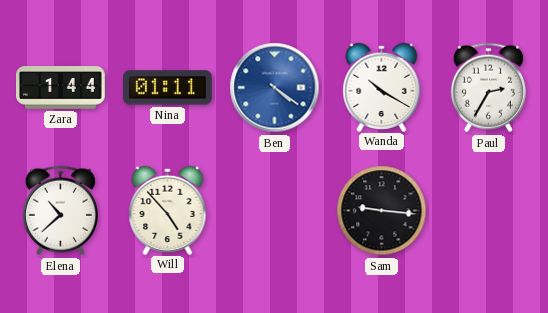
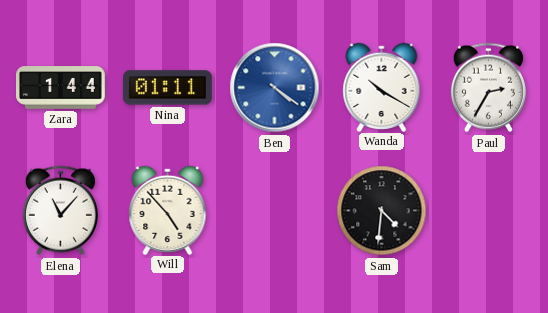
Elena: 10:38 -> 11:07 (60, 211)
Sam: 9:16 -> 4:31 (382, 211)
